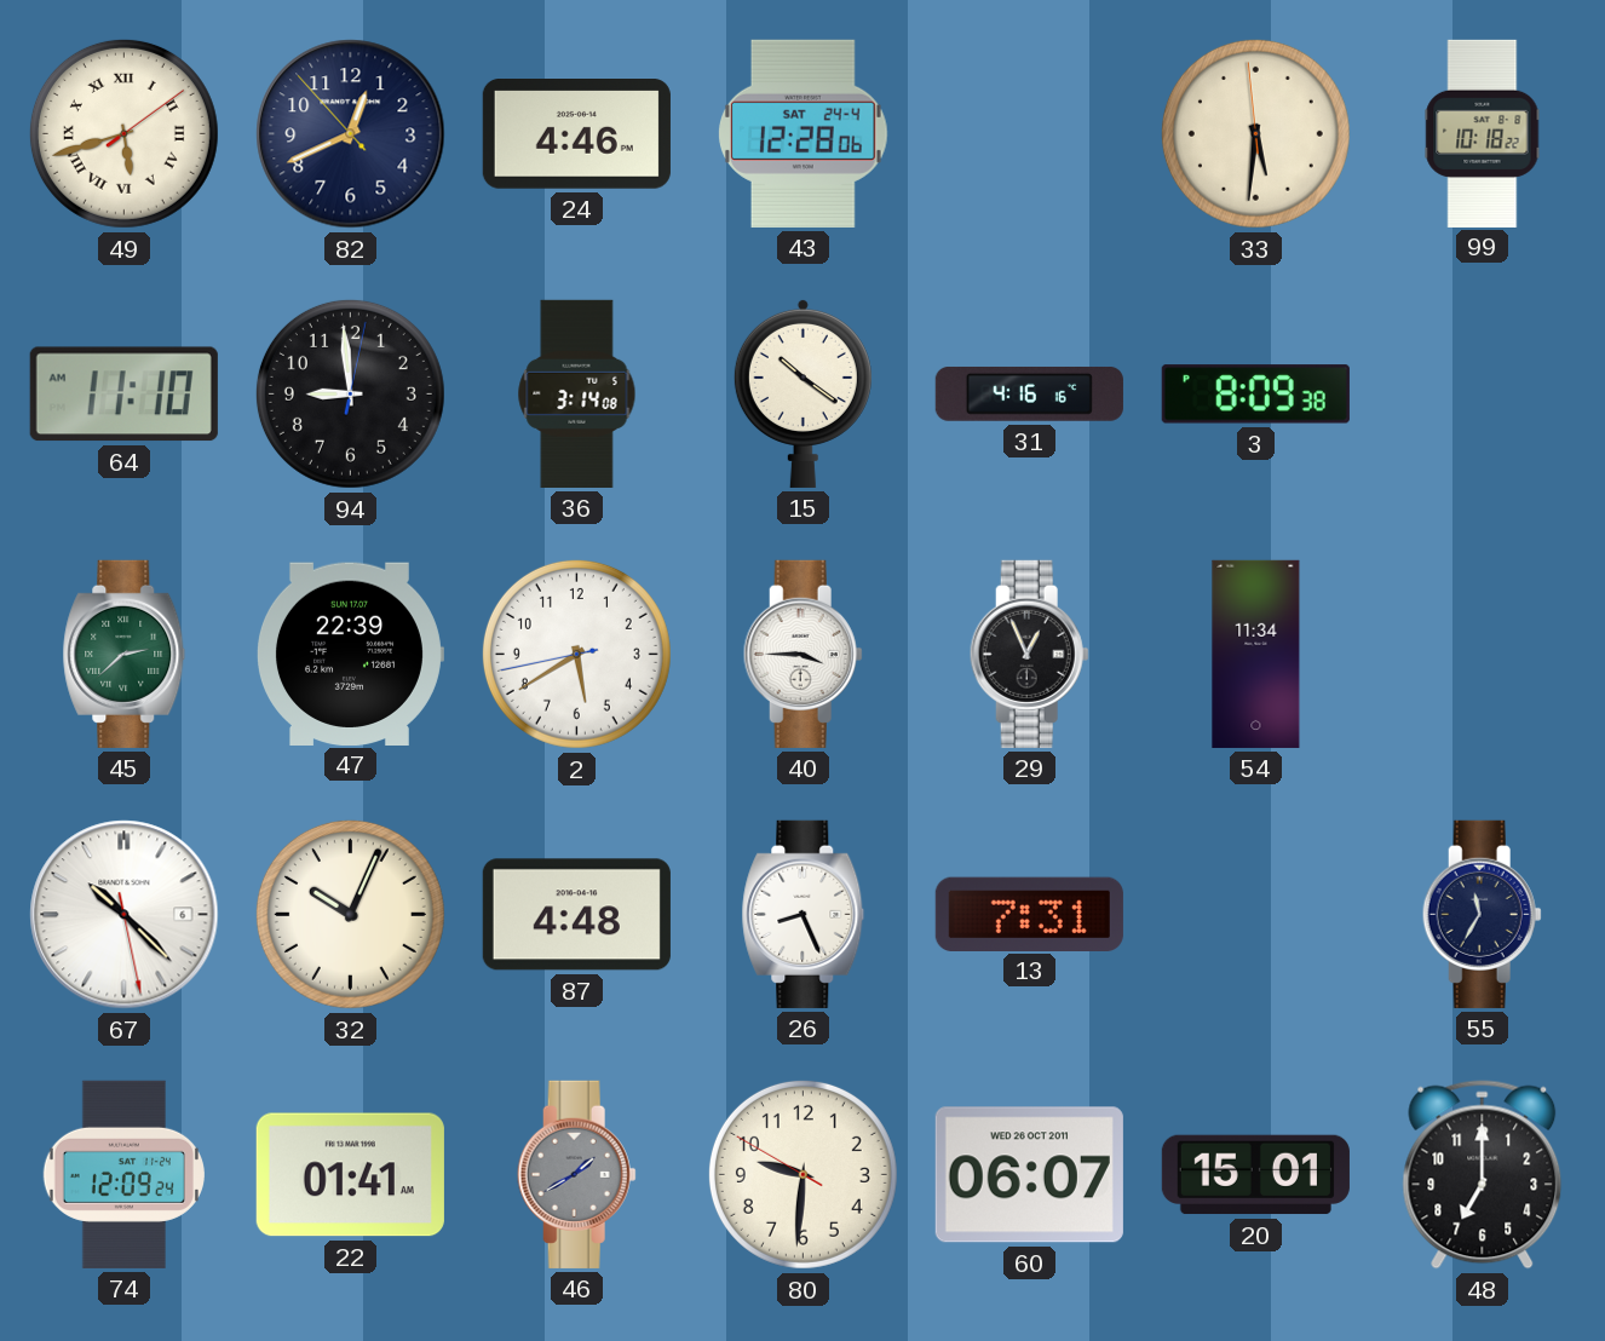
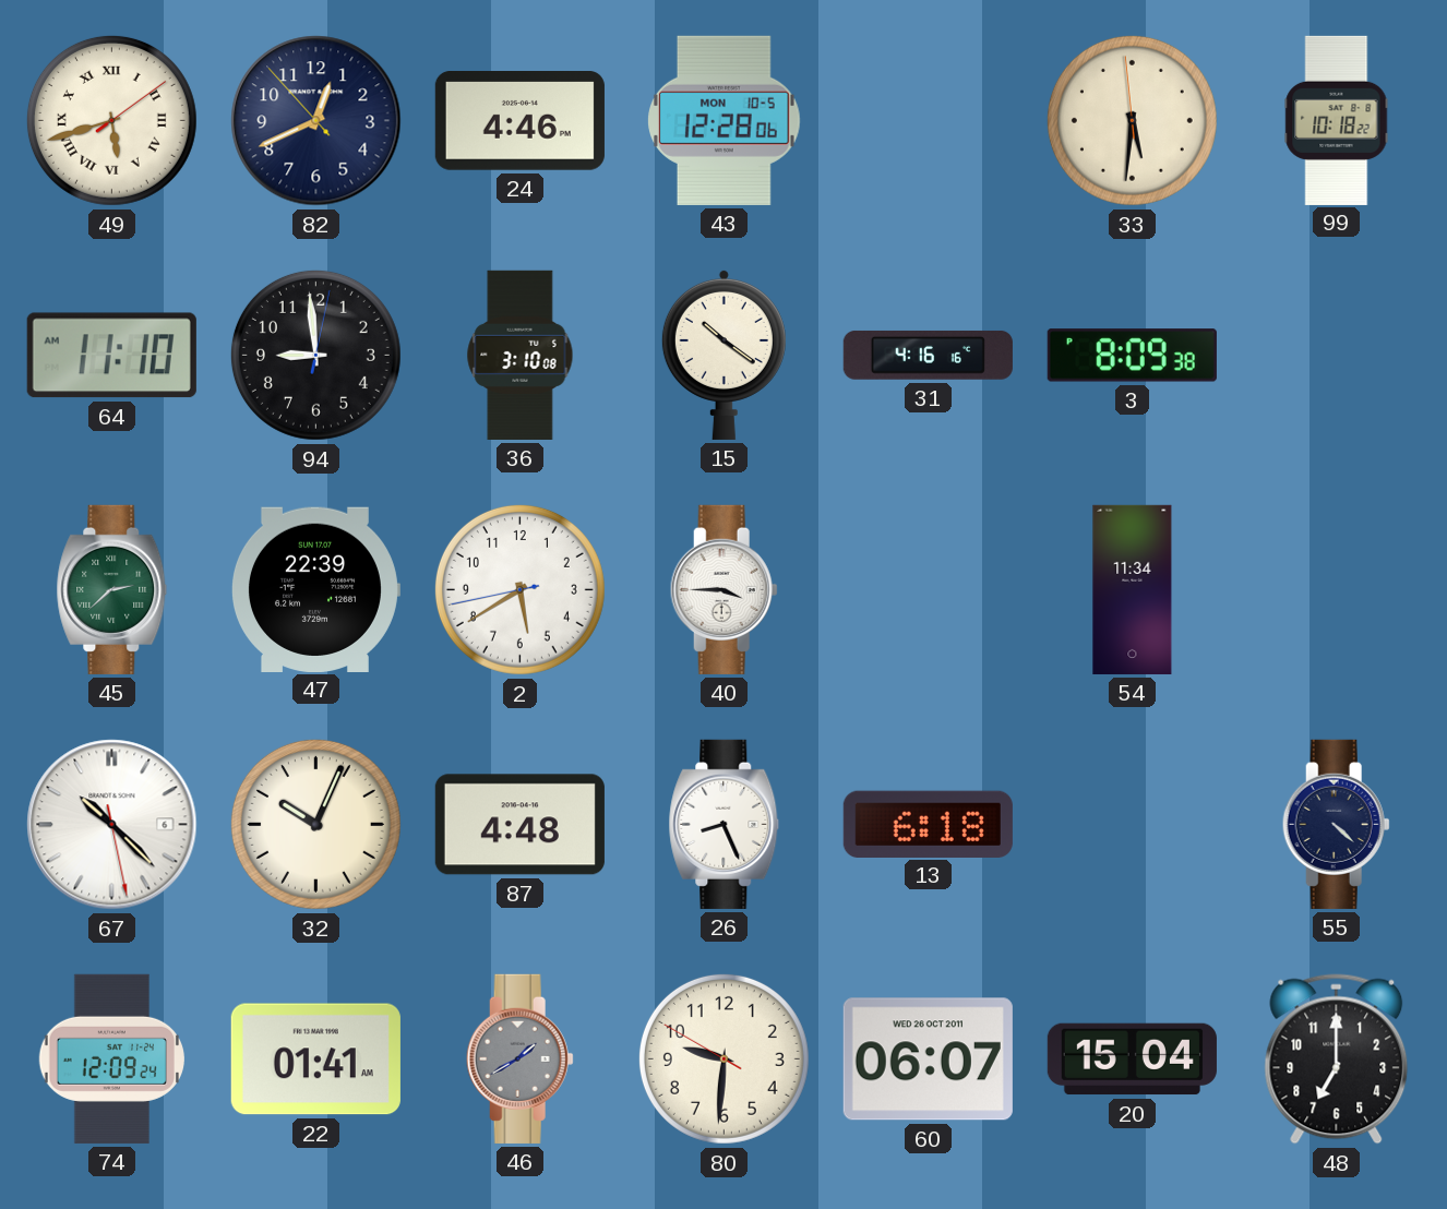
43 date: SAT 24-4 -> MON 10-5 (725, 120)
36: 3:14 -> 3:10 (521, 355)
29: 12:56 -> none (1029, 654)
13: 7:31 -> 6:18 (928, 824)
55: 11:35 -> 4:22 (1336, 824)
20: 15:01 -> 15:04 (1132, 1060)
